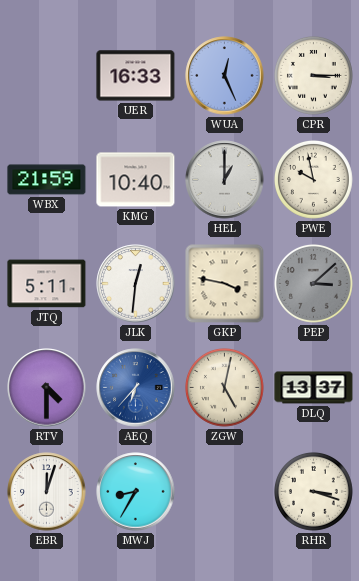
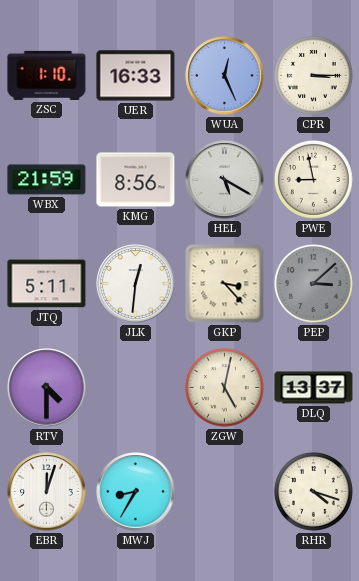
ZSC: none -> 1:10 (47, 75)
KMG: 10:40 -> 8:56 (136, 180)
HEL: 1:00 -> 5:20 (225, 180)
PWE: 9:58 -> 8:58 (314, 180)
GKP: 3:47 -> 3:23 (225, 284)
AEQ: 6:37 -> none (136, 388)
RHR: 3:18 -> 4:18 (314, 492)
